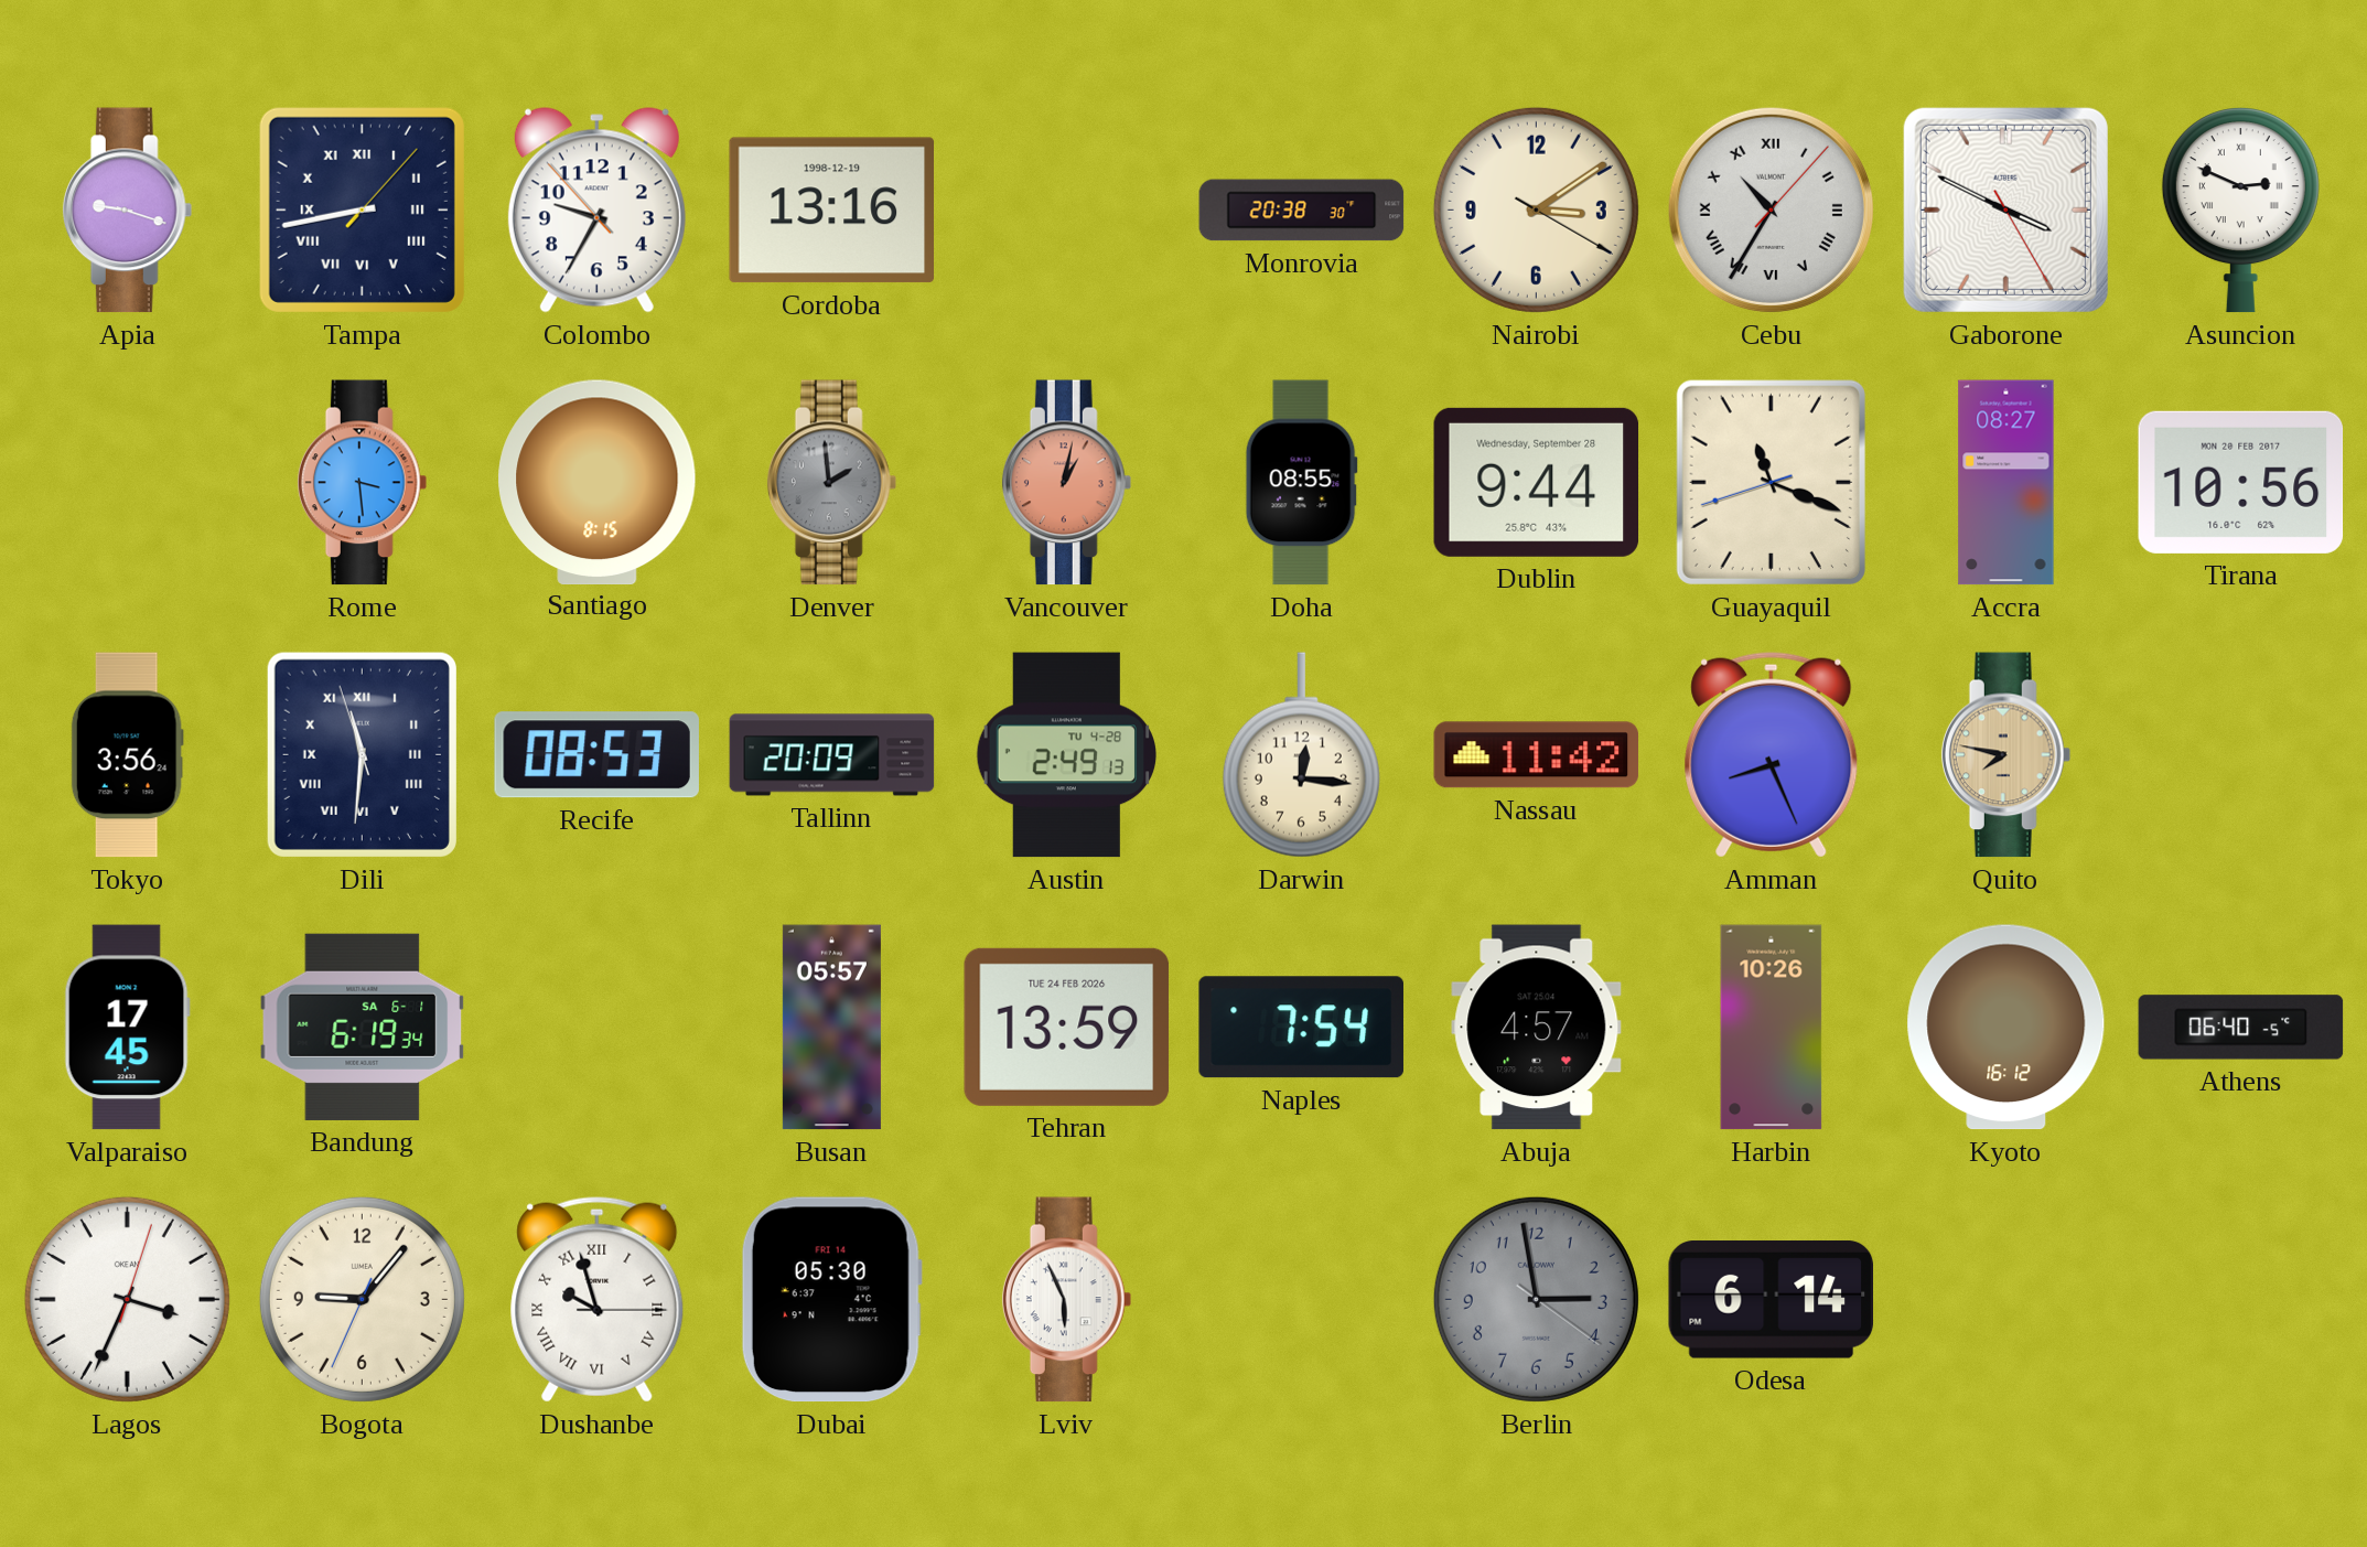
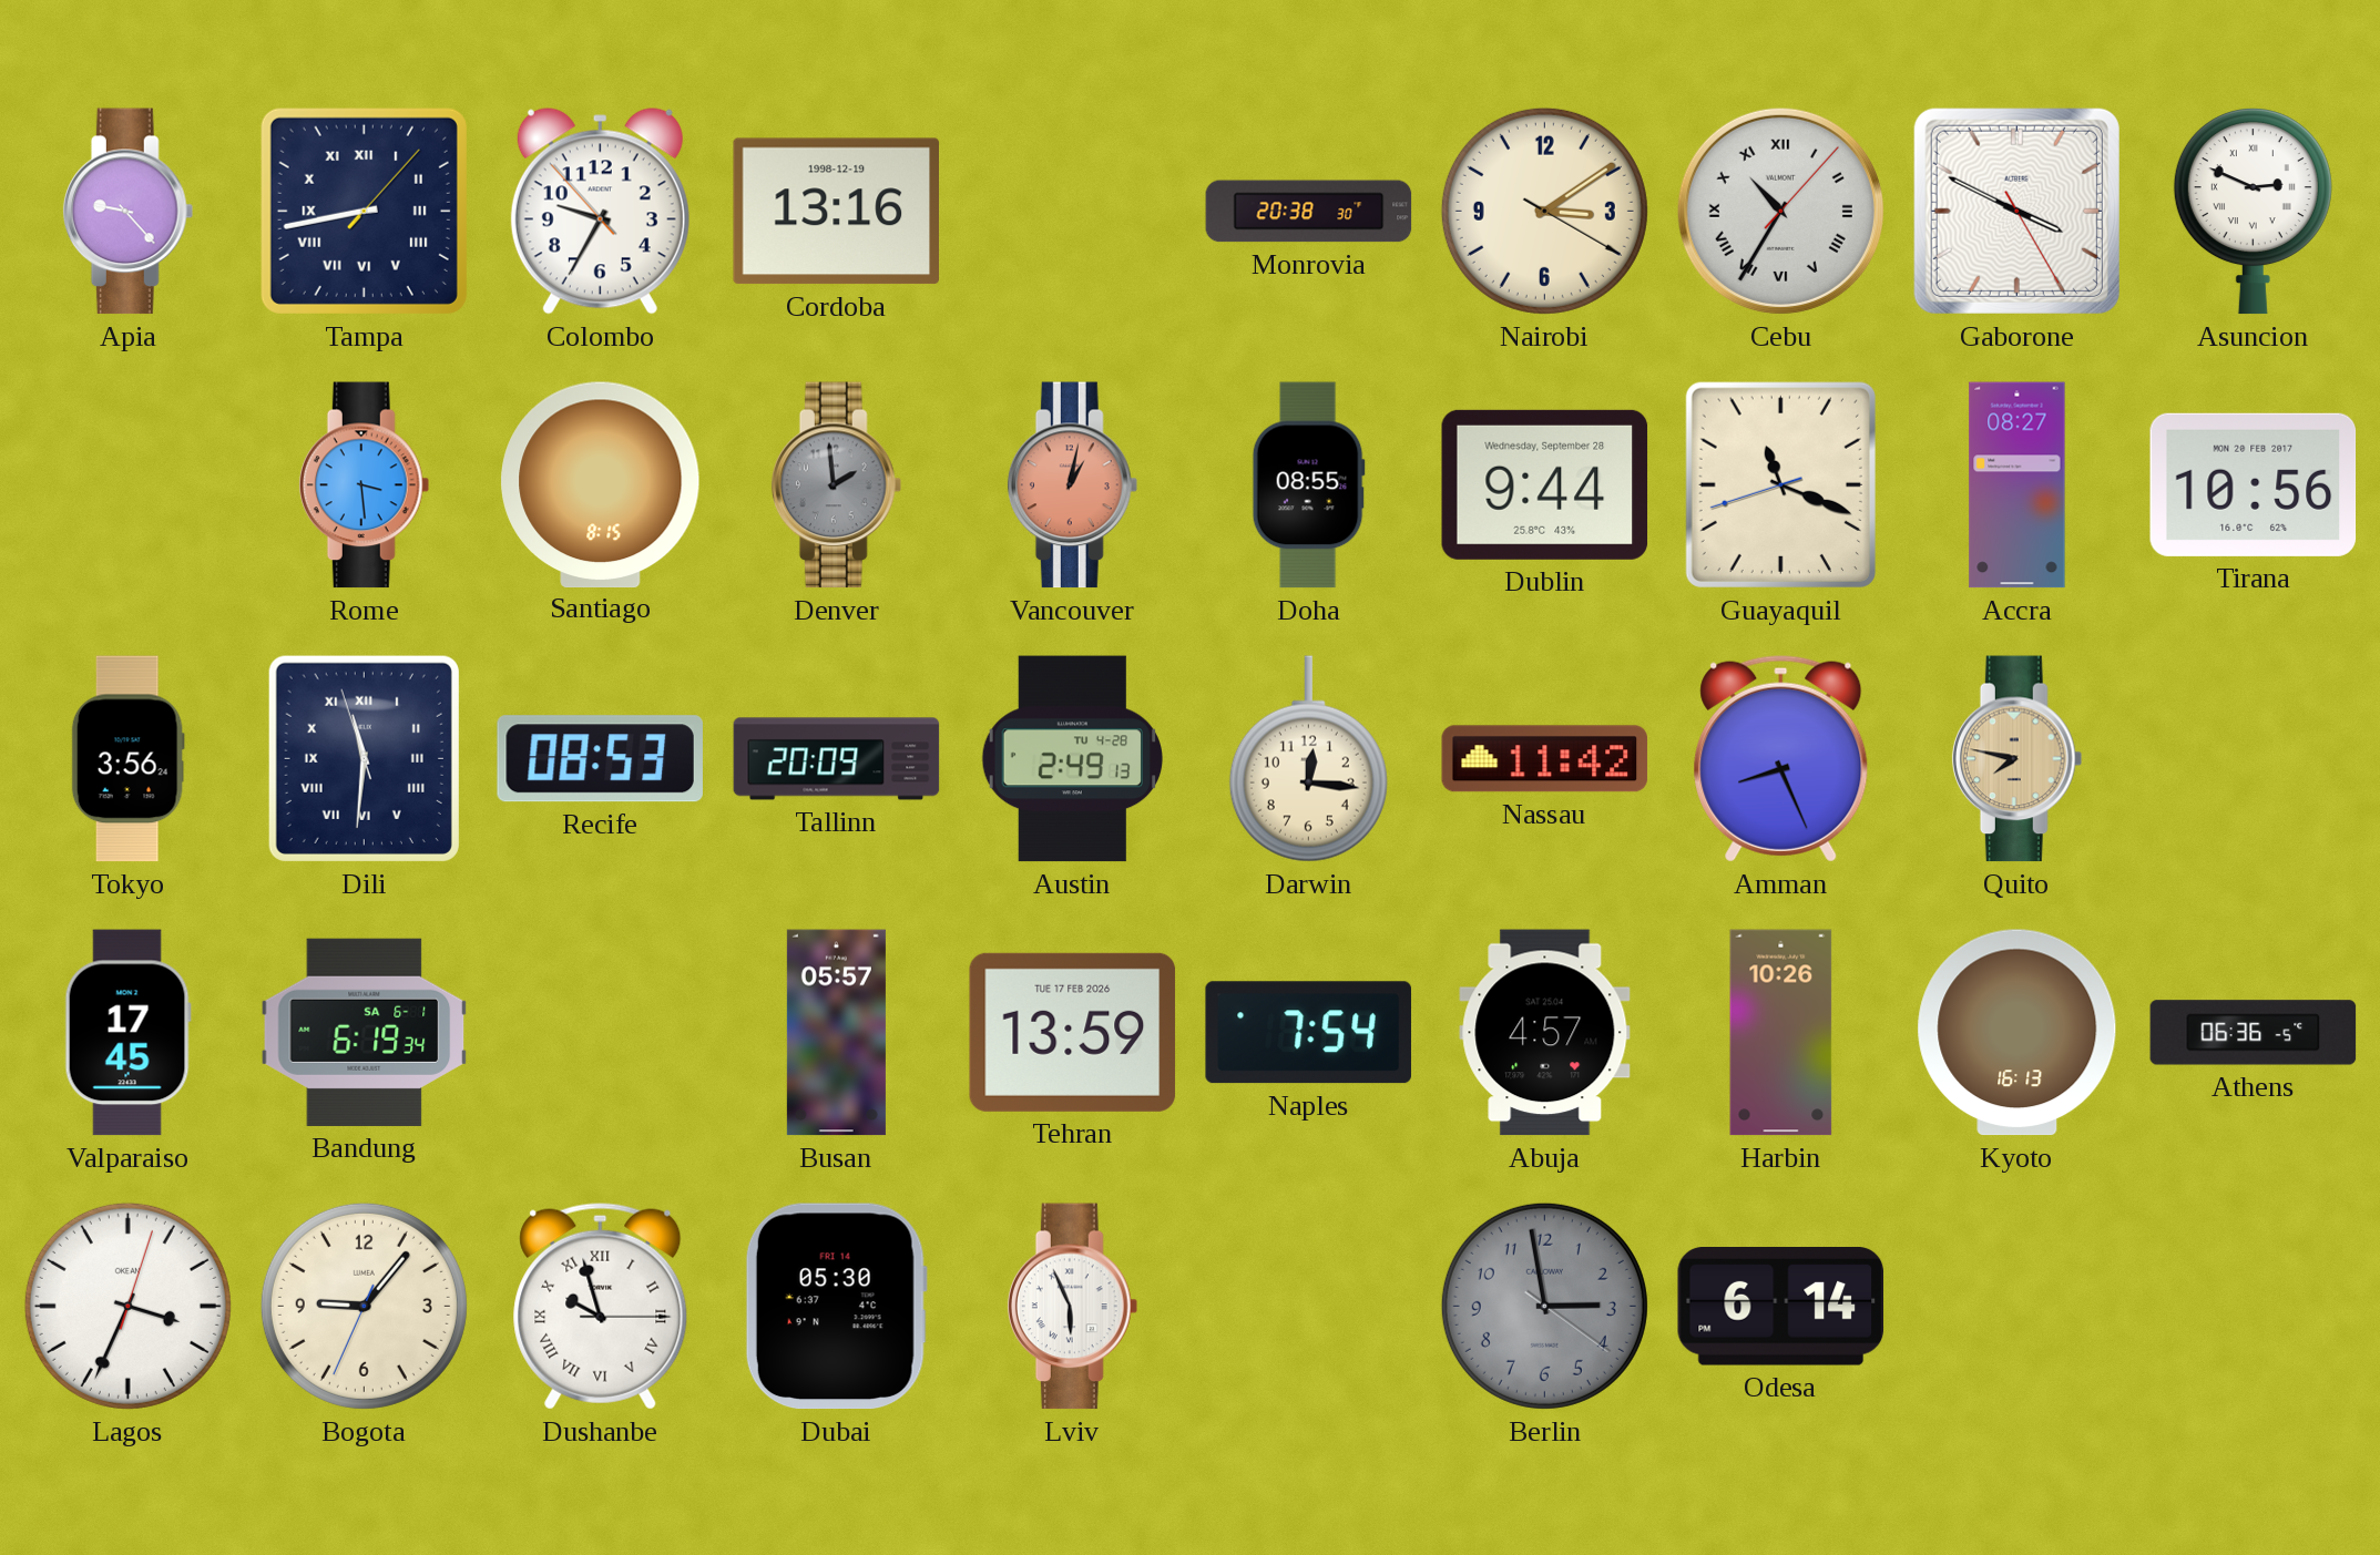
Apia: 9:18 -> 9:23 (129, 212)
Tehran date: TUE 24 FEB 2026 -> TUE 17 FEB 2026 (1073, 1032)
Kyoto: 16:12 -> 16:13 (2018, 1033)
Athens: 06:40 -> 06:36 (2254, 1033)
